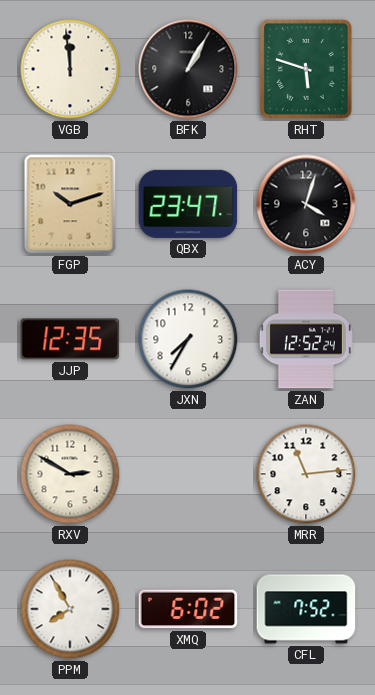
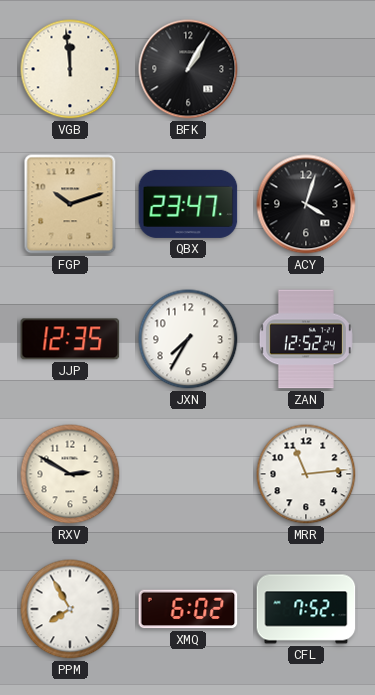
RHT: 5:48 -> none (306, 69)
